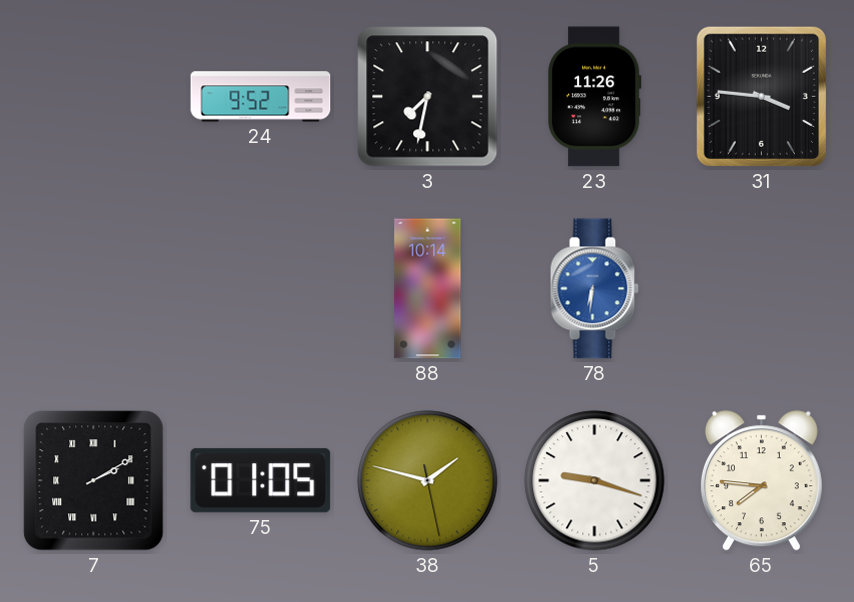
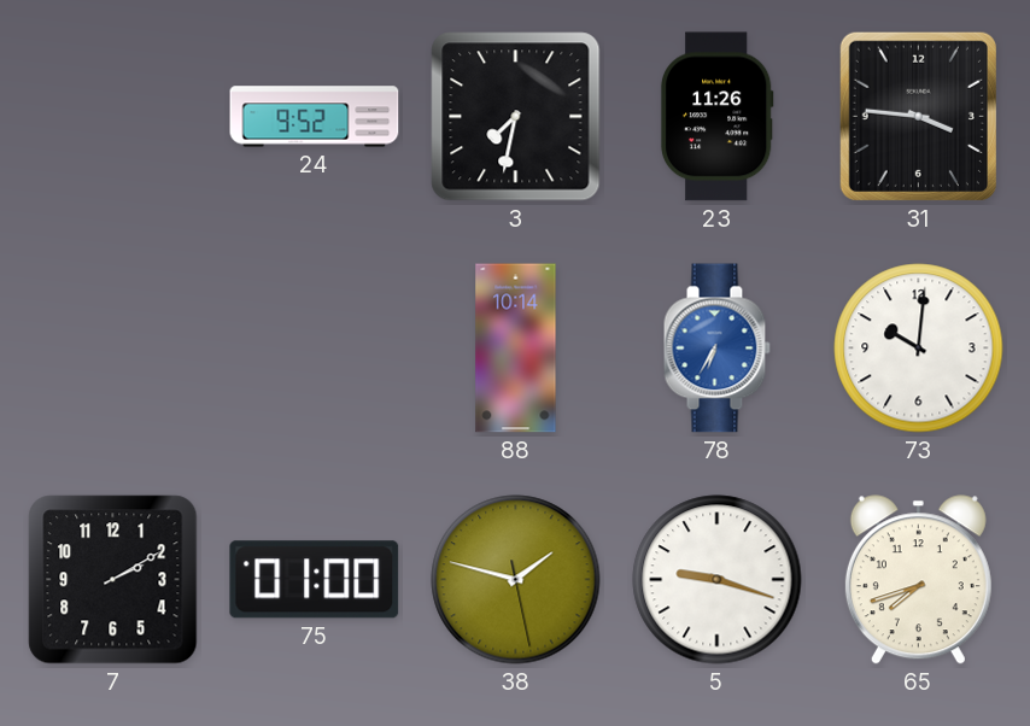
78: 6:31 -> 6:35 (716, 349)
73: none -> 10:01 (919, 349)
7 numerals: Roman -> Arabic (113, 580)
75: 01:05 -> 01:00 (315, 580)
65: 7:46 -> 7:42 (918, 580)
